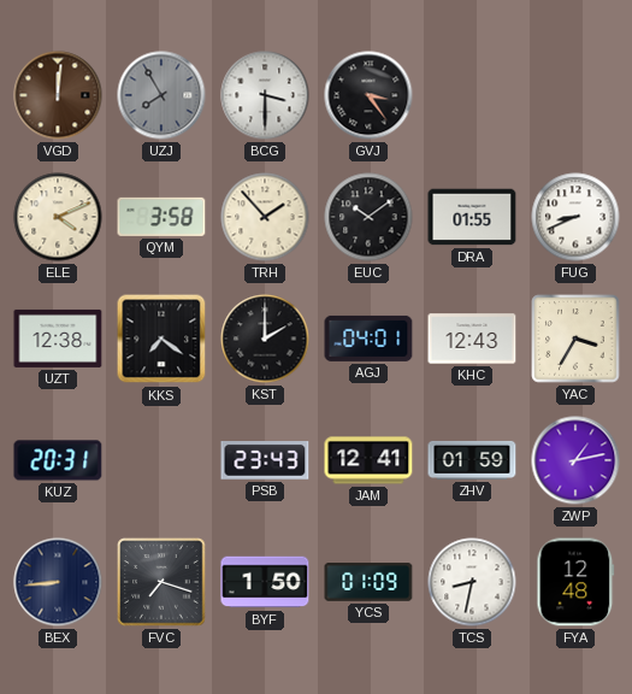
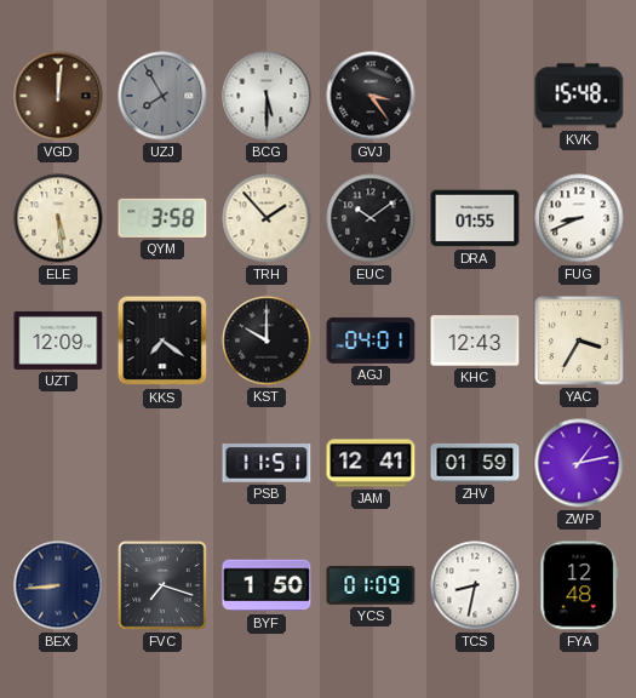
BCG: 3:30 -> 5:30 (267, 96)
KVK: none -> 15:48 (579, 96)
ELE: 4:11 -> 5:29 (58, 218)
UZT: 12:38 -> 12:09 (58, 341)
KST: 2:00 -> 10:00 (267, 341)
KUZ: 20:31 -> none (58, 460)
PSB: 23:43 -> 11:51 (267, 464)
